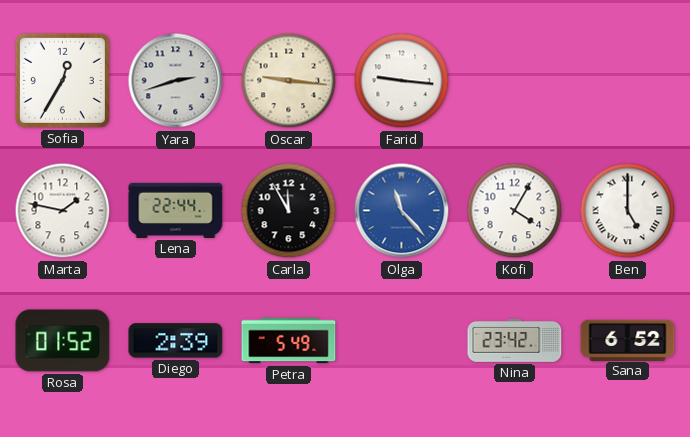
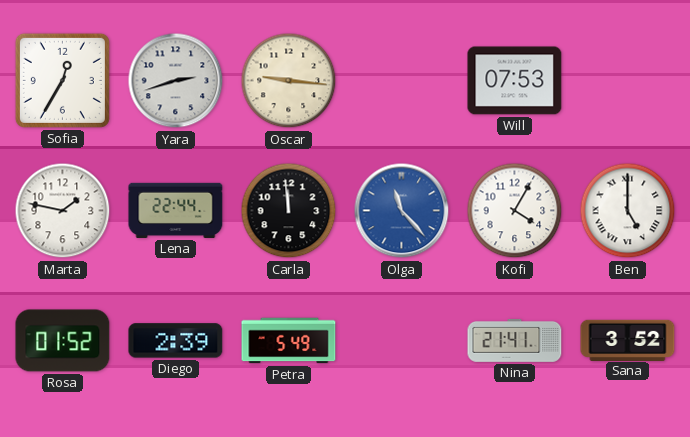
Farid: 9:16 -> none (402, 81)
Will: none -> 07:53 (515, 81)
Carla: 11:55 -> 11:59 (289, 211)
Nina: 23:42 -> 21:41 (515, 340)
Sana: 6:52 -> 3:52 (628, 340)
